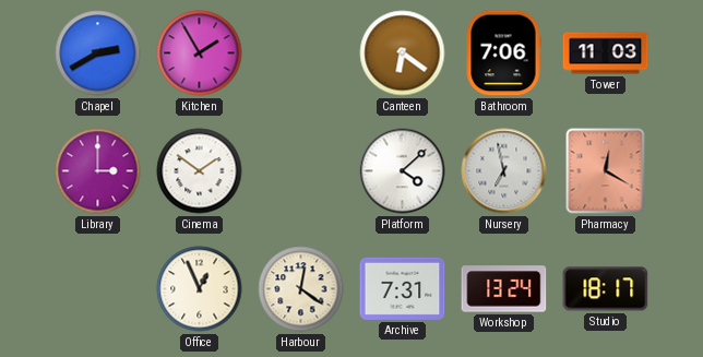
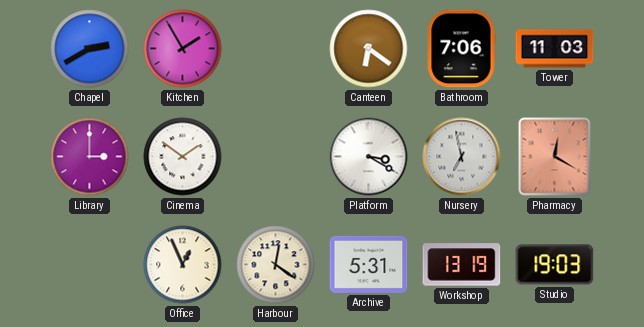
Platform: 4:08 -> 3:20 (369, 157)
Archive: 7:31 -> 5:31 (369, 264)
Workshop: 13:24 -> 13:19 (462, 265)
Studio: 18:17 -> 19:03 (555, 265)
